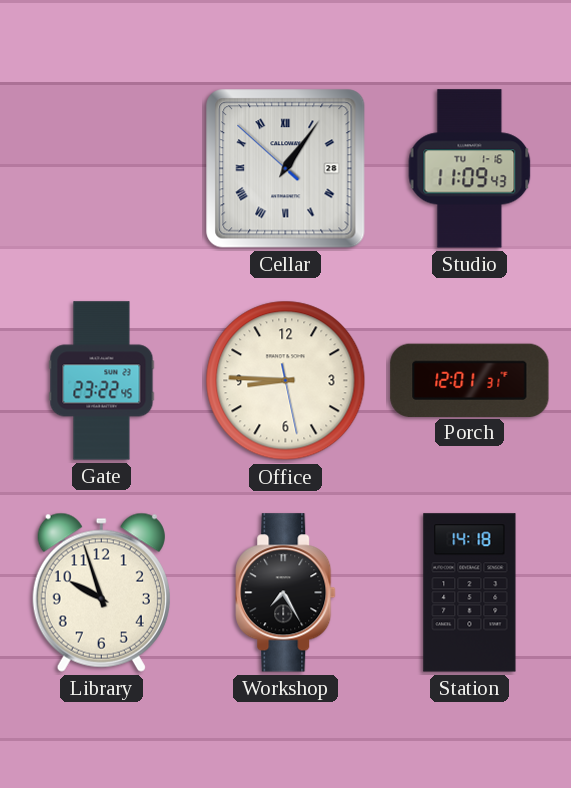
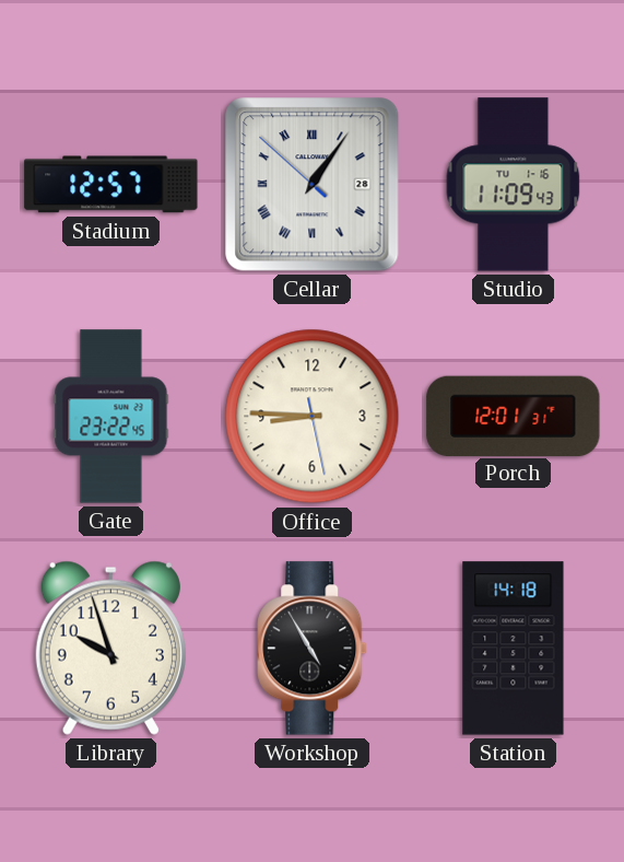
Stadium: none -> 12:57 (111, 185)
Workshop: 7:25 -> 4:55 (313, 649)
